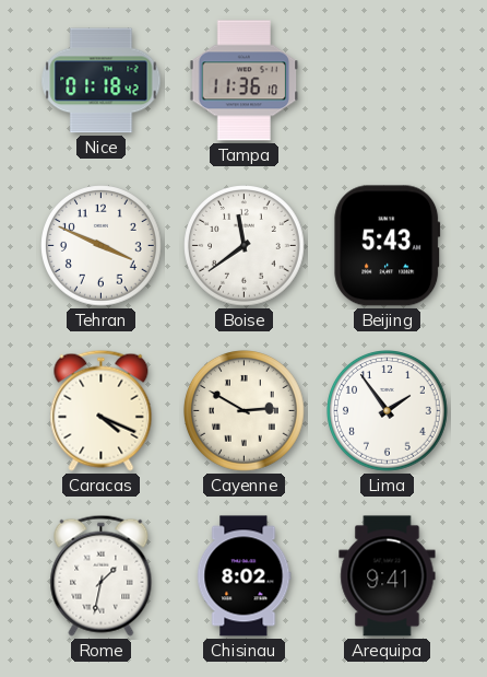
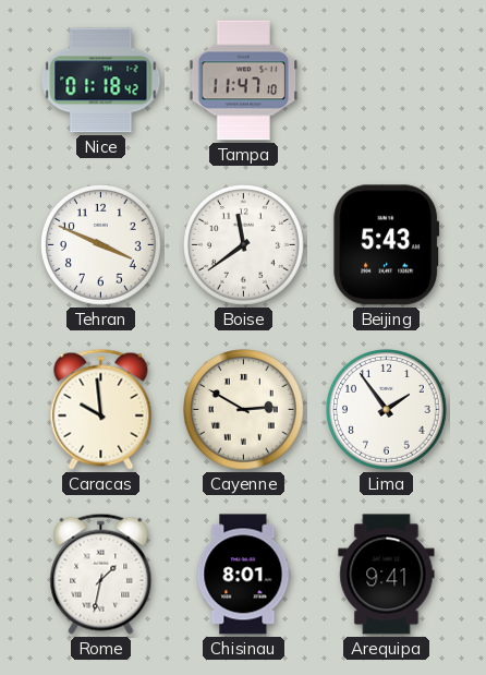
Tampa: 11:36 -> 11:47 (244, 81)
Caracas: 4:19 -> 9:59 (101, 409)
Chisinau: 8:02 -> 8:01 (244, 575)
